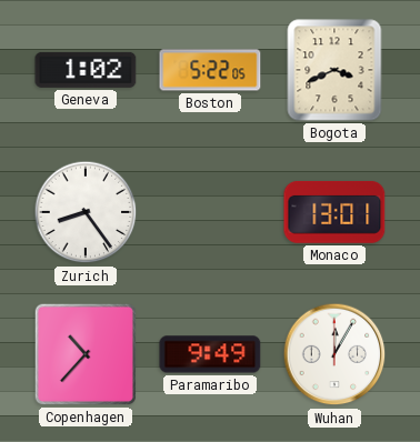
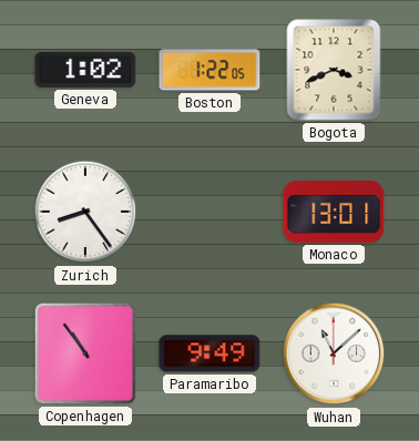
Boston: 5:22 -> 1:22 (209, 70)
Copenhagen: 10:37 -> 10:54 (85, 353)
Wuhan: 12:05 -> 11:08 (334, 353)
